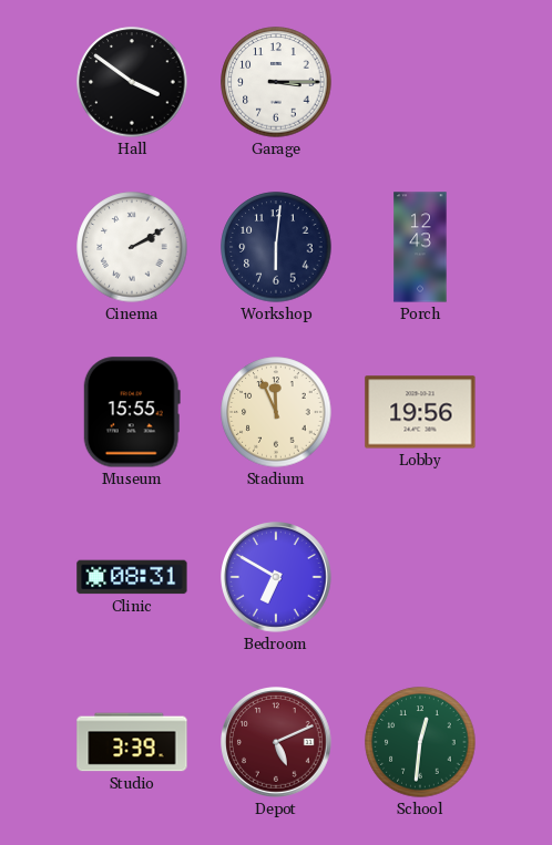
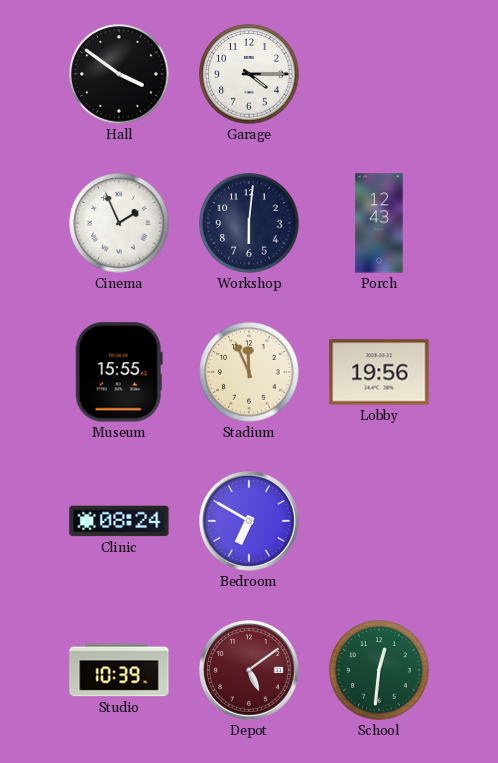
Garage: 3:15 -> 4:15 (249, 74)
Cinema: 2:10 -> 1:56 (119, 223)
Clinic: 08:31 -> 08:24 (119, 521)
Studio: 3:39 -> 10:39 (119, 670)
Depot: 5:11 -> 5:09 (250, 671)
